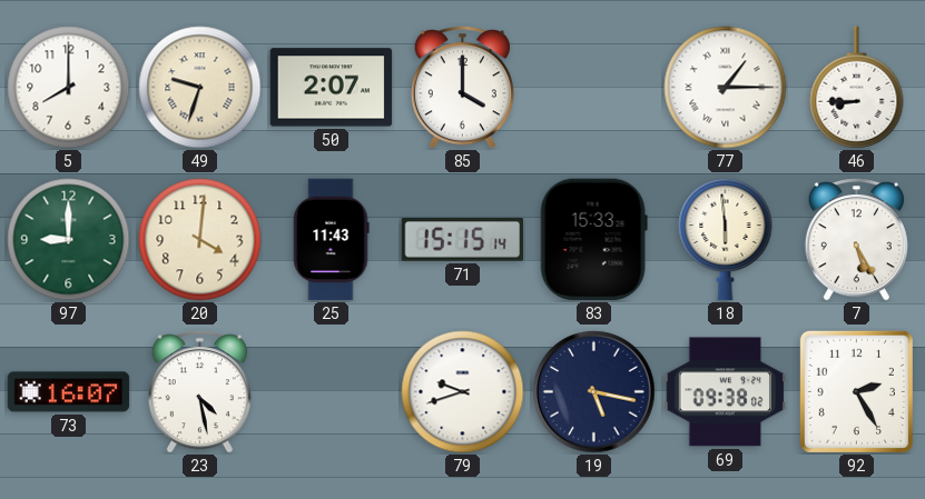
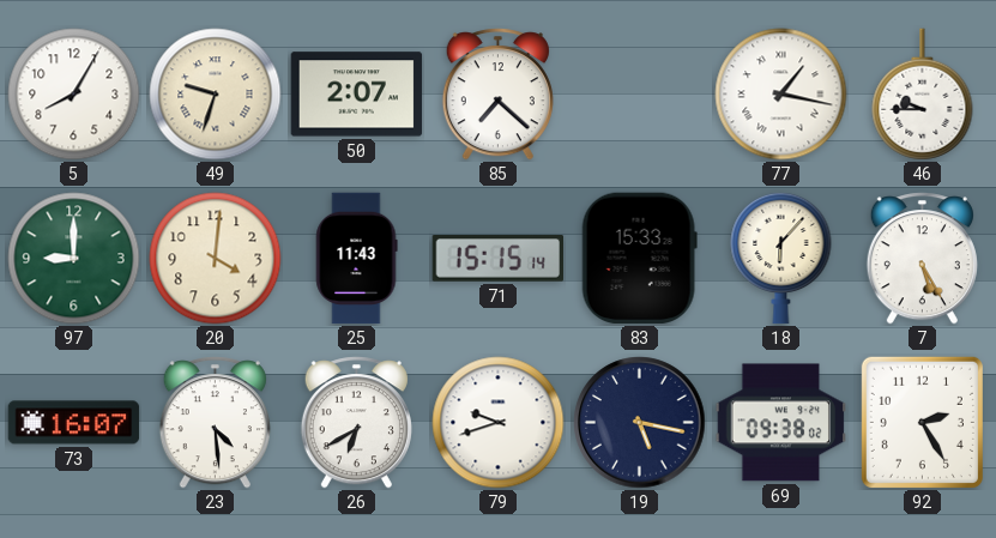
5: 8:00 -> 8:05 (74, 95)
85: 4:00 -> 7:22 (497, 95)
77: 1:15 -> 1:17 (781, 95)
46: 8:45 -> 9:45 (923, 95)
18: 5:59 -> 6:07 (781, 258)
23: 4:28 -> 4:29 (215, 423)
26: none -> 6:40 (356, 423)
